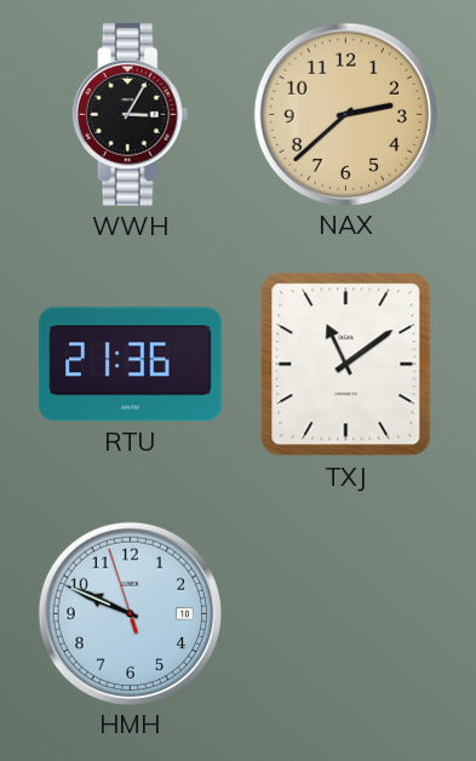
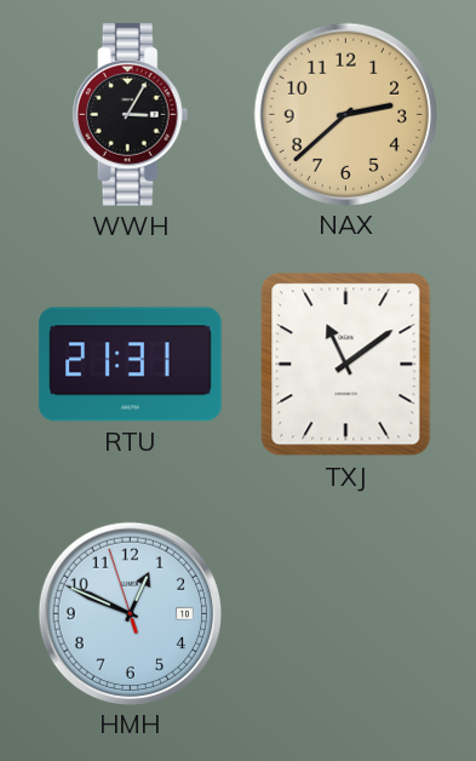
RTU: 21:36 -> 21:31 (131, 365)
HMH: 9:48 -> 12:48 (130, 613)
